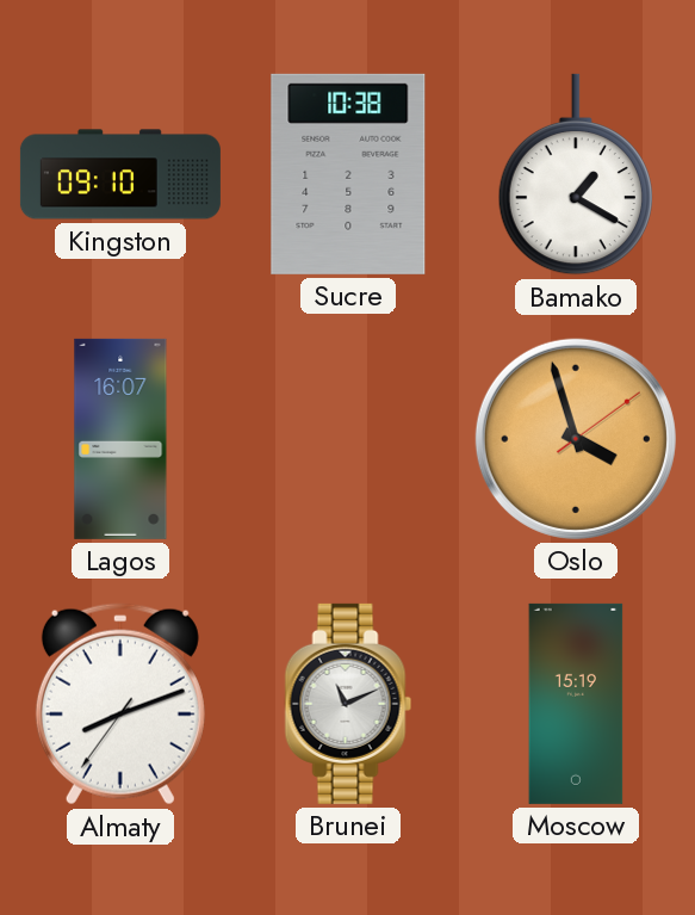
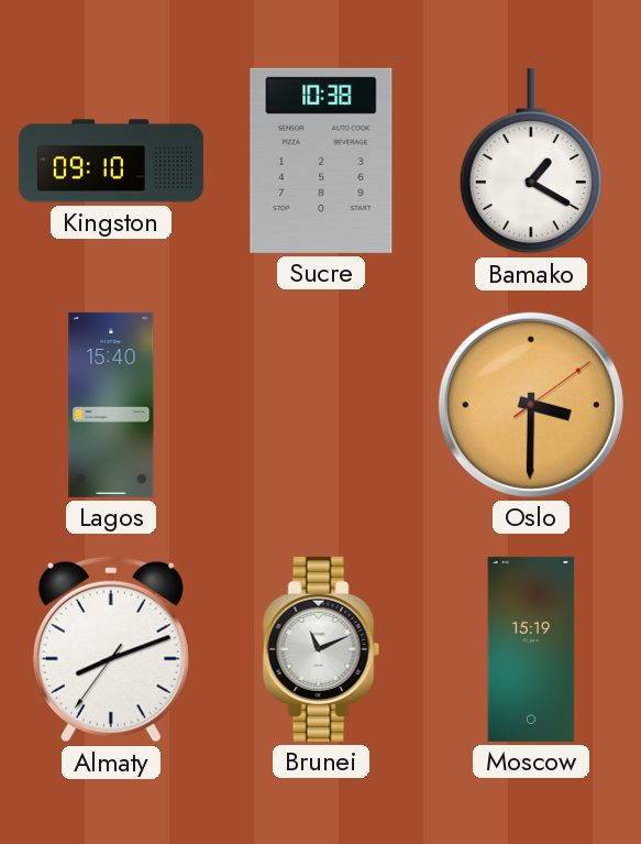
Lagos: 16:07 -> 15:40 (111, 405)
Oslo: 3:57 -> 3:30 (531, 405)
